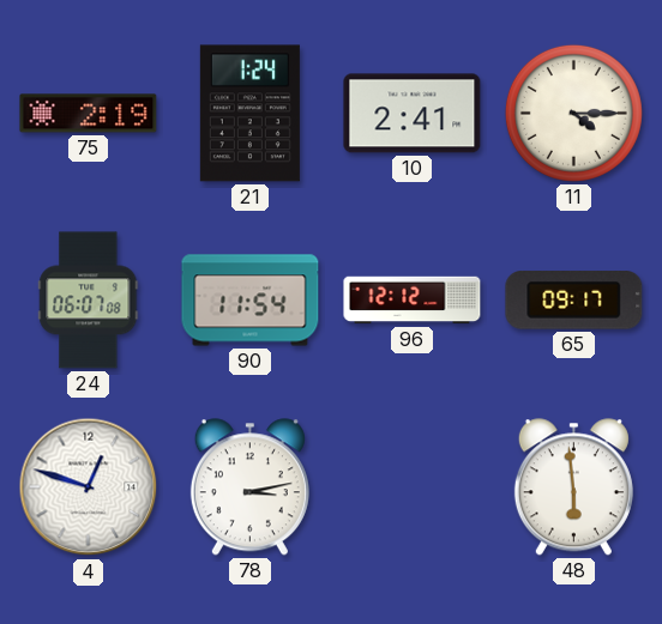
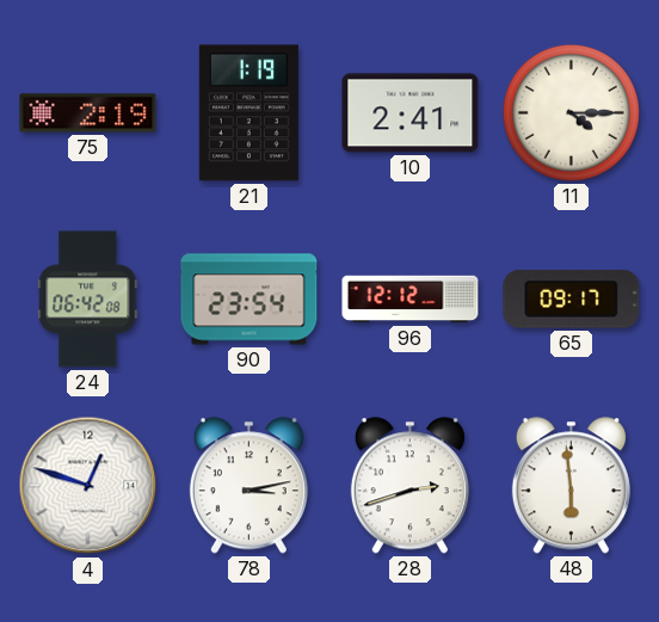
21: 1:24 -> 1:19 (248, 113)
24: 06:07 -> 06:42 (88, 300)
90: 11:54 -> 23:54 (250, 300)
28: none -> 2:42 (409, 486)
